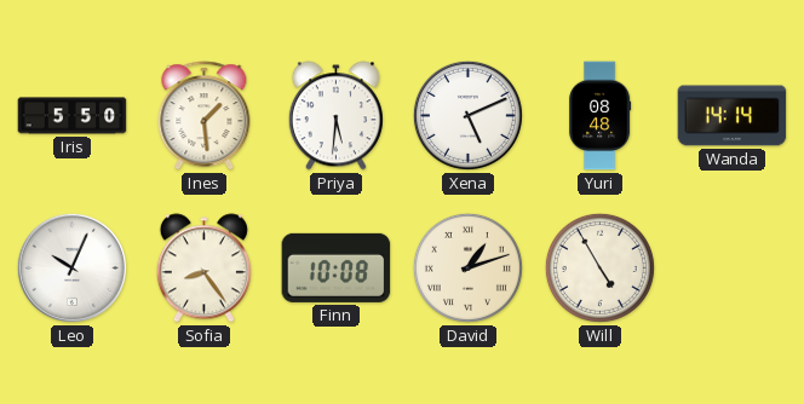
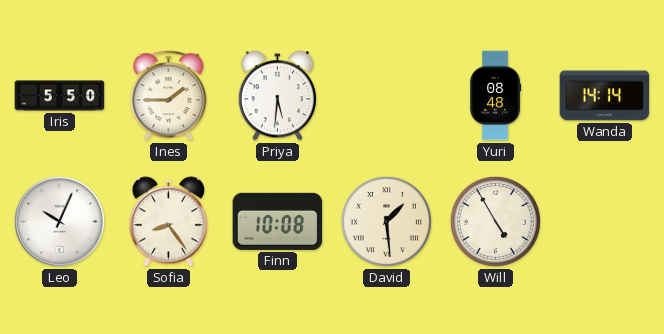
Ines: 1:29 -> 1:45 (169, 96)
Xena: 5:11 -> none (467, 115)
David: 1:12 -> 1:29 (386, 221)
